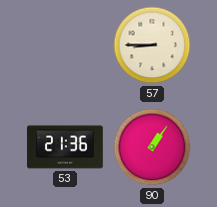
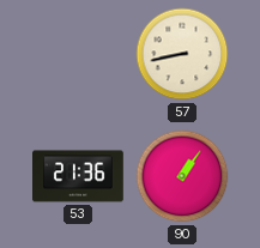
57: 8:45 -> 8:43 (182, 54)
